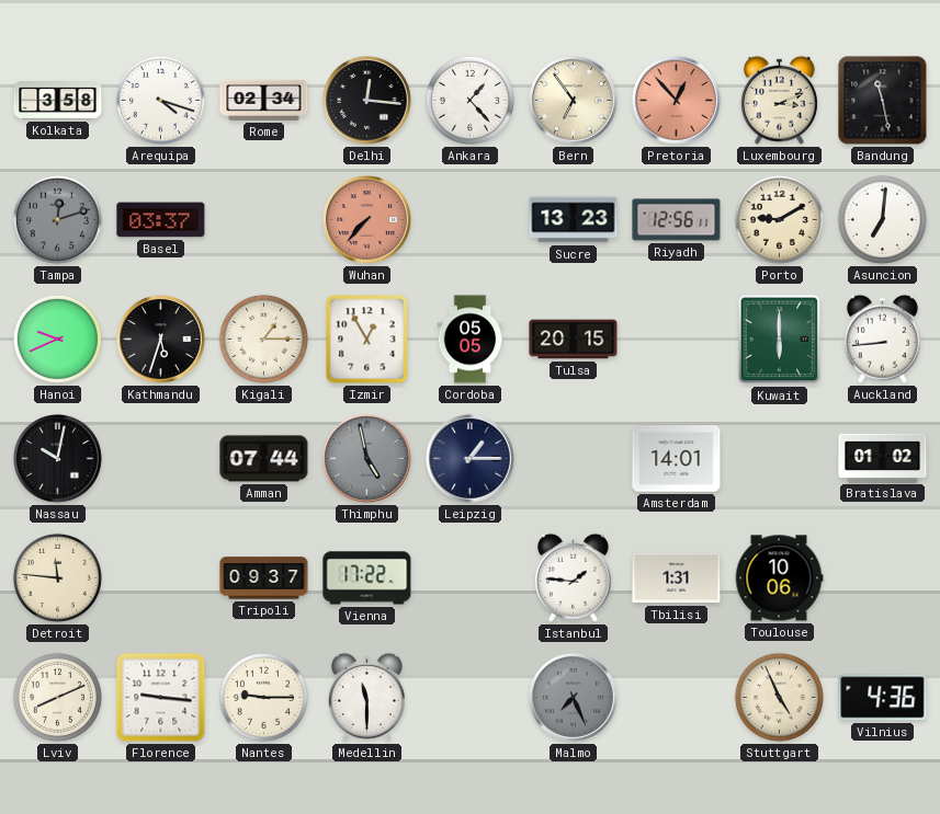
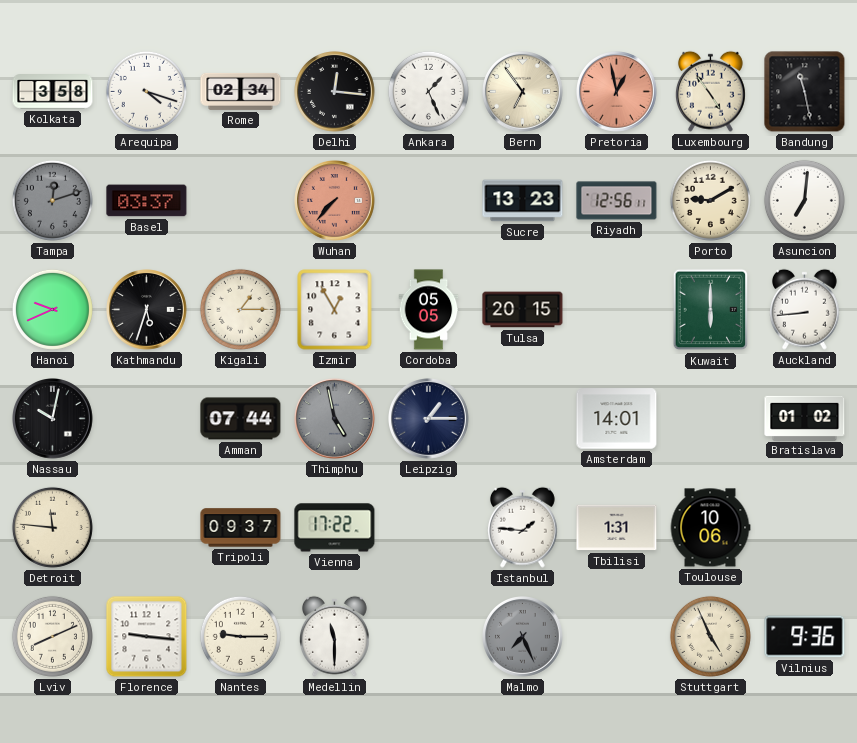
Ankara: 1:23 -> 1:26 (428, 91)
Pretoria: 12:53 -> 12:58 (617, 92)
Luxembourg: 3:11 -> 4:54 (710, 91)
Vilnius: 4:36 -> 9:36 (805, 637)
